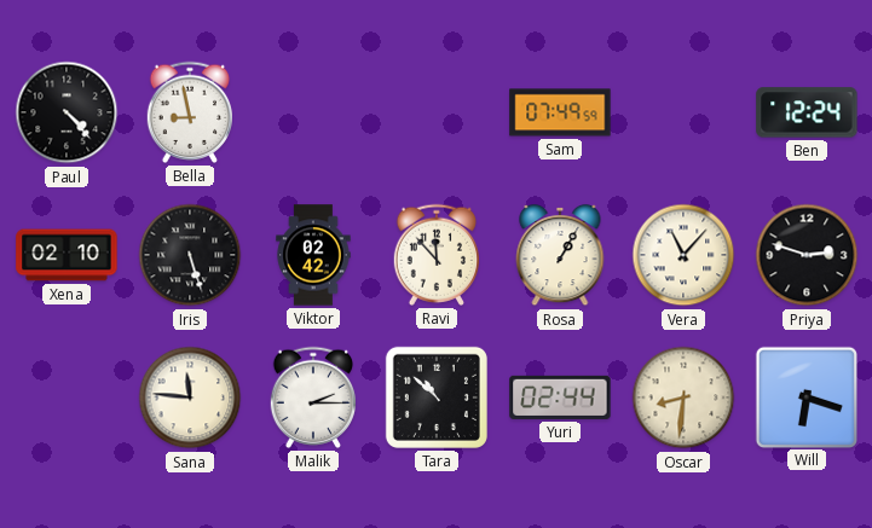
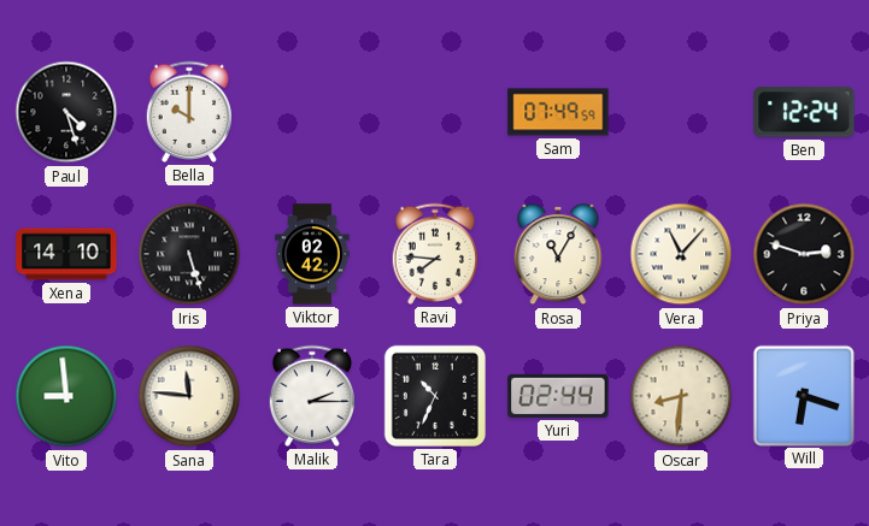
Paul: 4:23 -> 4:27 (66, 112)
Bella: 8:58 -> 10:00 (188, 112)
Xena: 02:10 -> 14:10 (66, 254)
Ravi: 11:53 -> 7:46 (434, 254)
Rosa: 1:05 -> 11:05 (558, 254)
Vito: none -> 8:59 (66, 396)
Tara: 10:52 -> 10:34 (435, 396)
